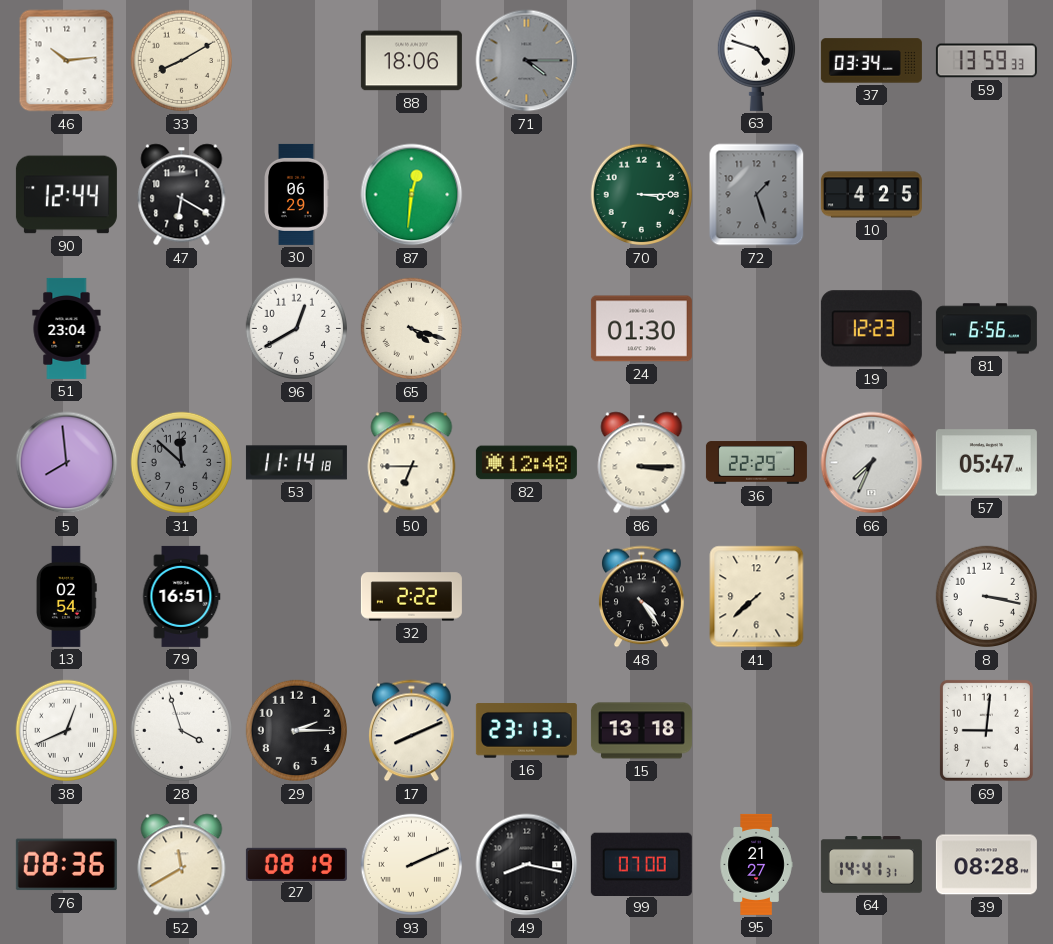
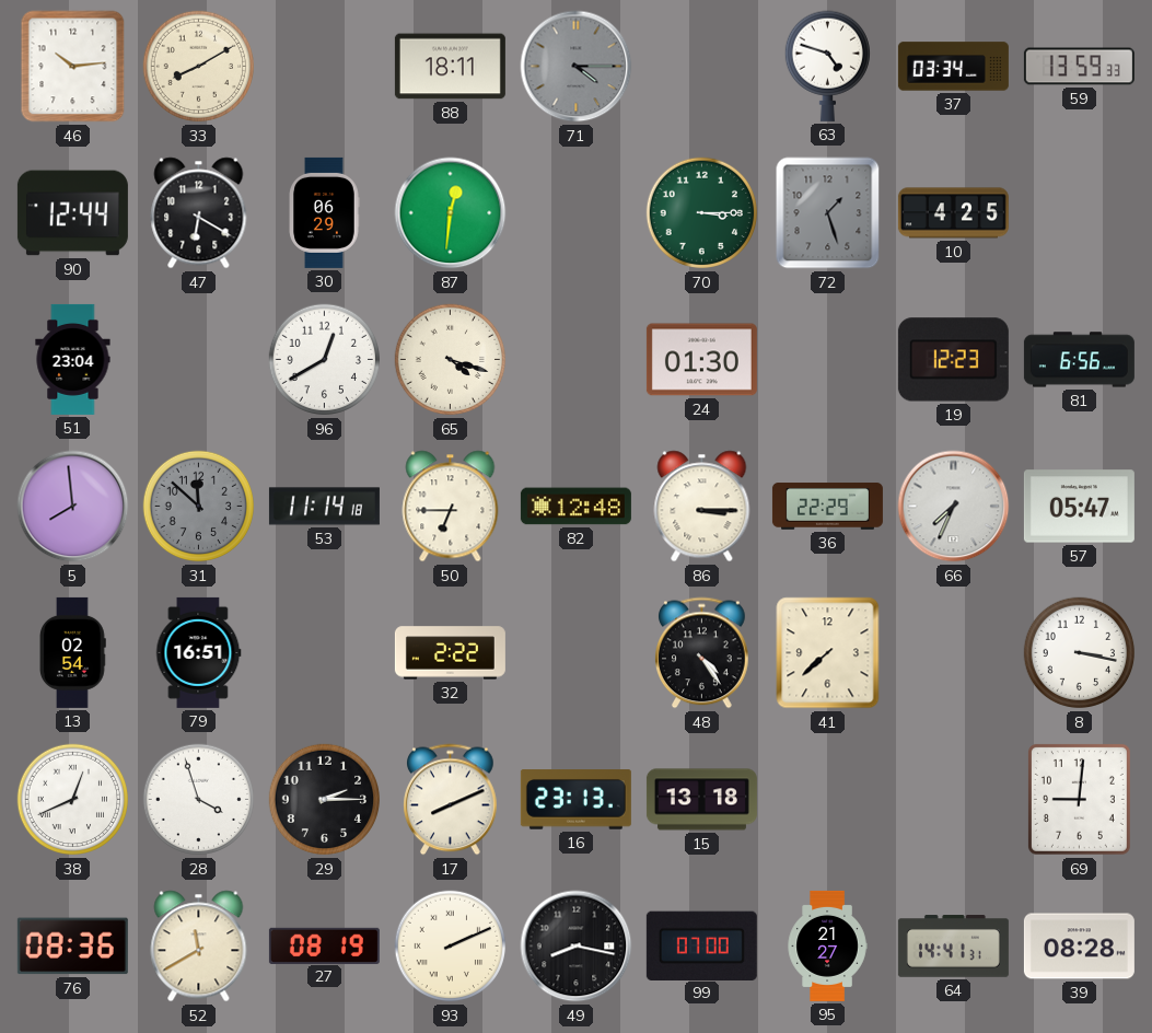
88: 18:06 -> 18:11 (450, 67)
